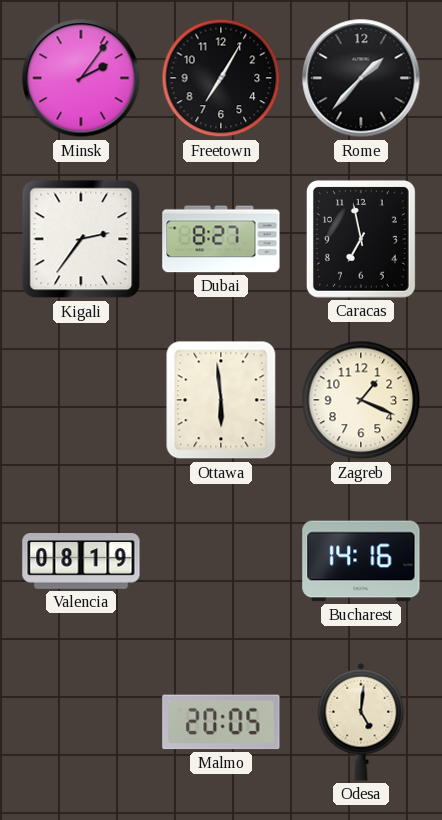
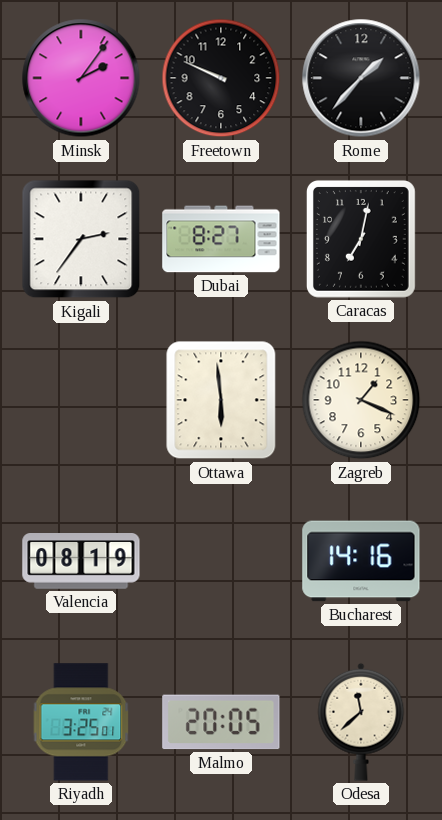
Freetown: 7:05 -> 9:49 (221, 78)
Caracas: 6:58 -> 7:02 (361, 239)
Riyadh: none -> 3:25 (81, 722)
Odesa: 5:01 -> 11:38 (361, 722)
